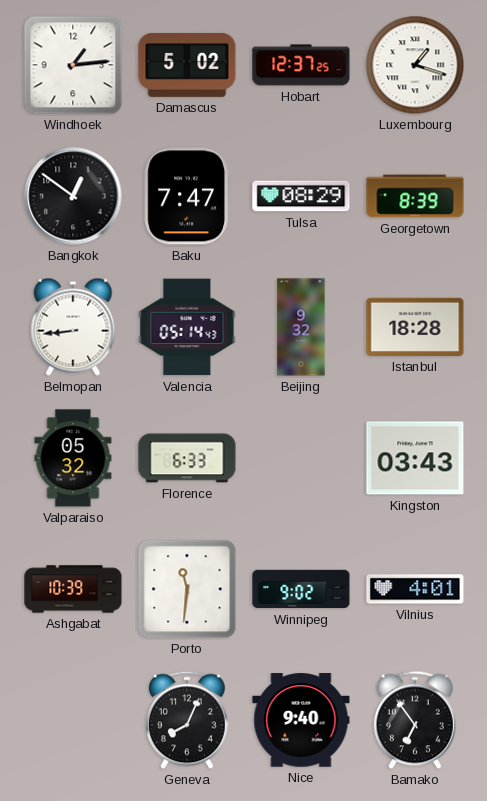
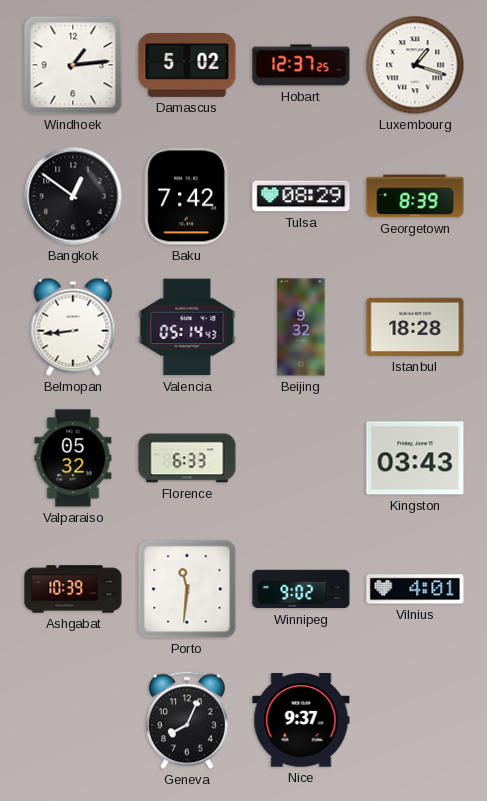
Baku: 7:47 -> 7:42 (187, 196)
Nice: 9:40 -> 9:37 (301, 720)
Bamako: 6:54 -> none (415, 720)
